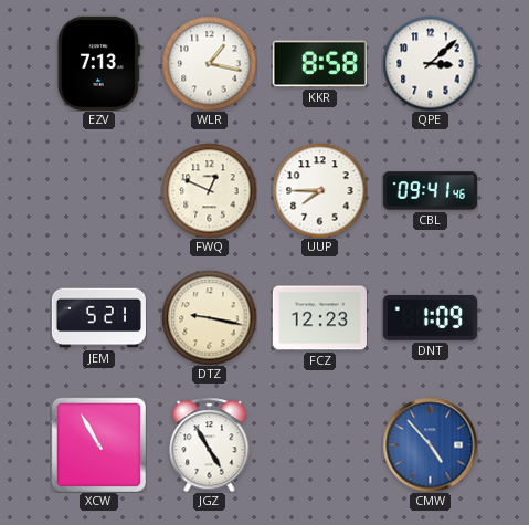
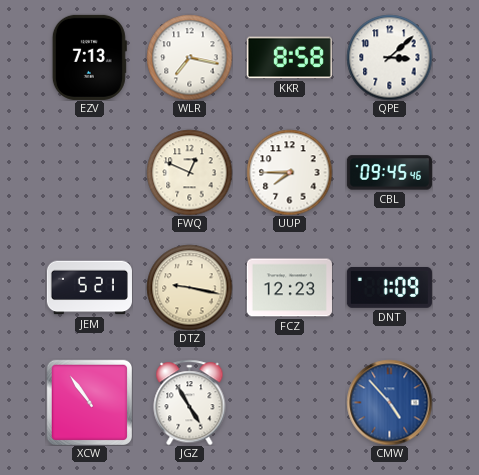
WLR: 1:17 -> 7:17 (189, 57)
CBL: 09:41 -> 09:45 (389, 173)
XCW: 10:55 -> 10:54 (89, 402)
